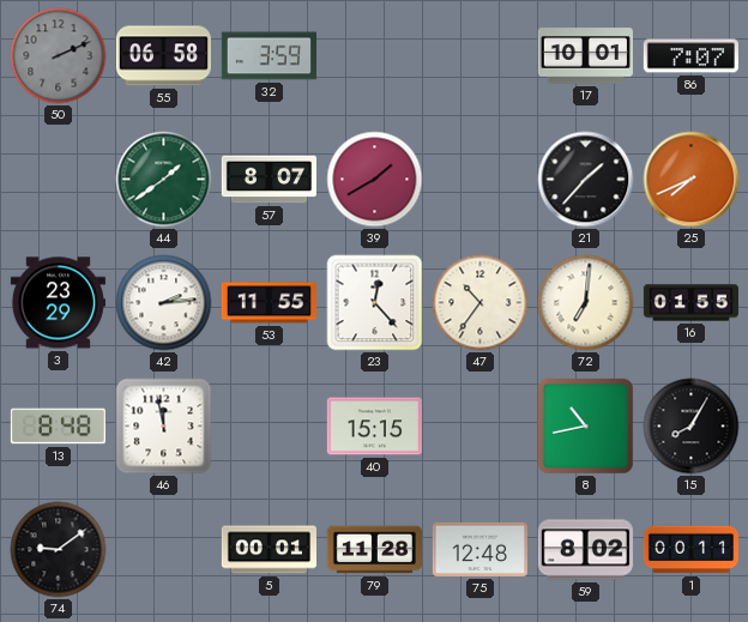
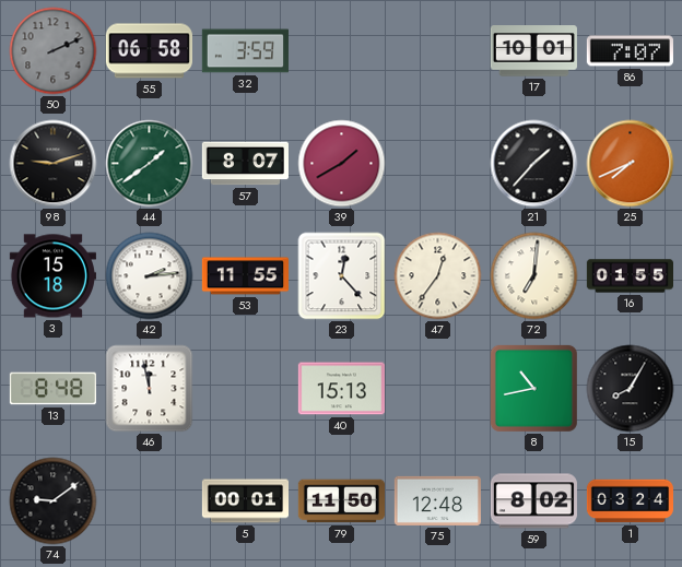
98: none -> 9:12 (54, 164)
3: 23:29 -> 15:18 (52, 276)
47: 10:36 -> 12:36 (438, 276)
40: 15:15 -> 15:13 (341, 389)
79: 11:28 -> 11:50 (341, 501)
1: 00:11 -> 03:24 (630, 501)
